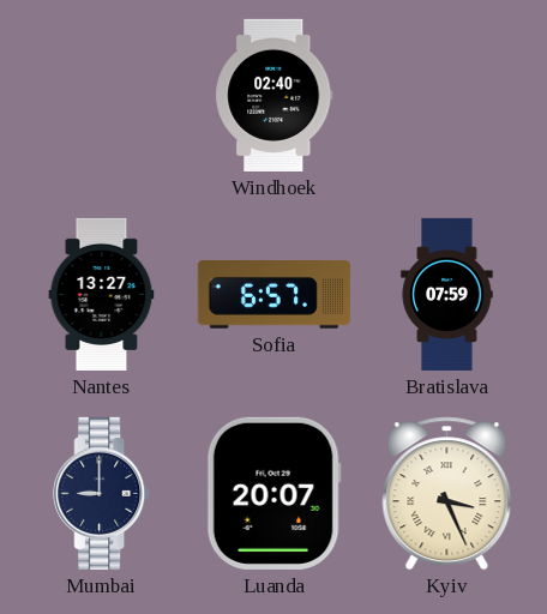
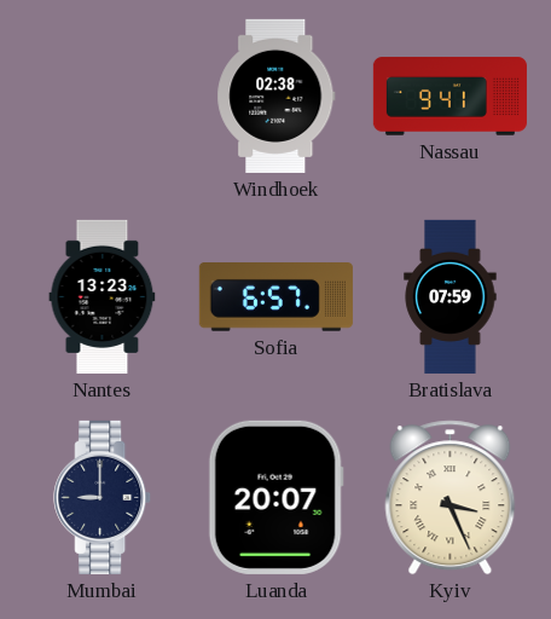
Windhoek: 02:40 -> 02:38 (277, 96)
Nassau: none -> 9:41 (449, 97)
Nantes: 13:27 -> 13:23 (103, 296)
